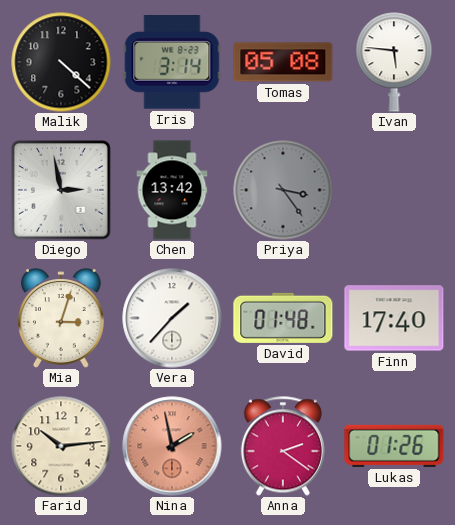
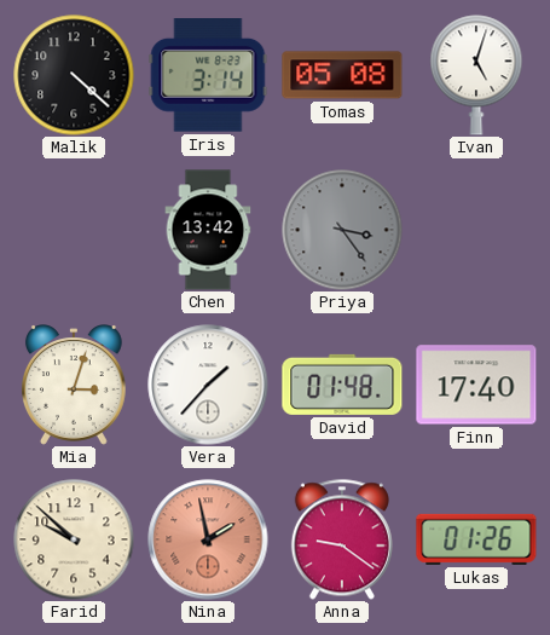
Ivan: 5:46 -> 5:03 (476, 75)
Diego: 2:58 -> none (62, 191)
Farid: 10:14 -> 9:52 (74, 539)
Anna: 2:21 -> 9:21 (342, 539)
